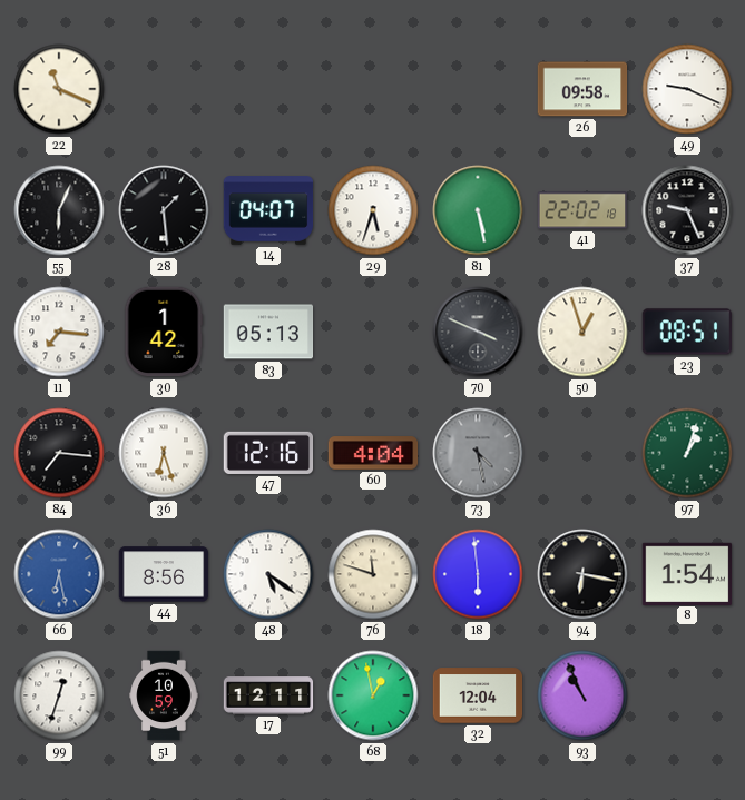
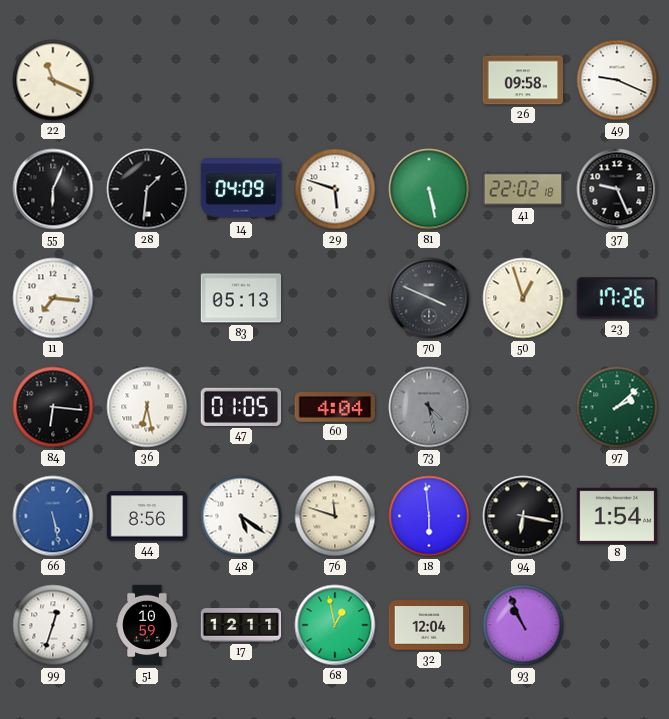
28: 1:29 -> 1:31 (147, 189)
14: 04:07 -> 04:09 (241, 189)
29: 5:33 -> 5:48 (335, 189)
30: 1:42 -> none (164, 332)
23: 08:51 -> 17:26 (616, 298)
84: 7:16 -> 6:16 (53, 407)
36: 6:27 -> 6:28 (147, 407)
47: 12:16 -> 01:05 (241, 407)
97: 1:03 -> 2:08 (617, 407)
66: 6:28 -> 5:28 (53, 516)
